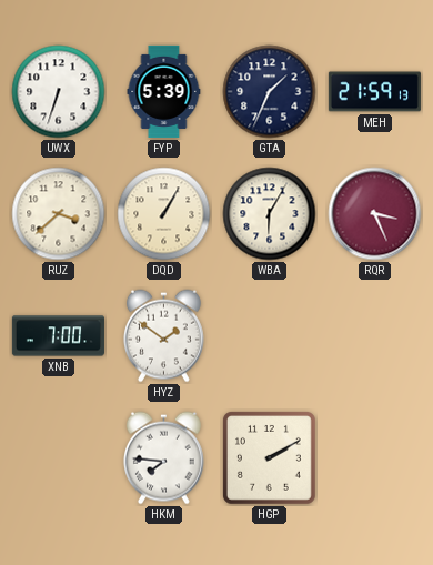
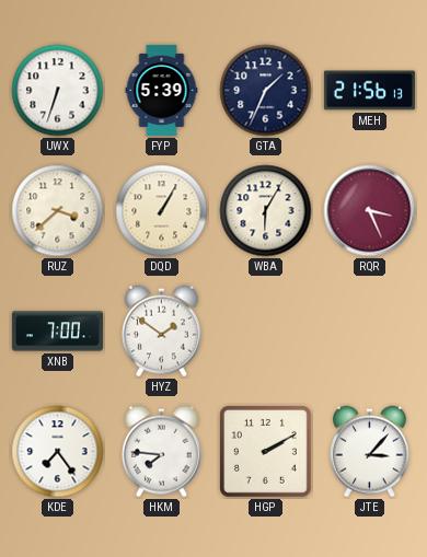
MEH: 21:59 -> 21:56 (369, 91)
KDE: none -> 7:24 (58, 452)
JTE: none -> 3:07 (369, 452)
